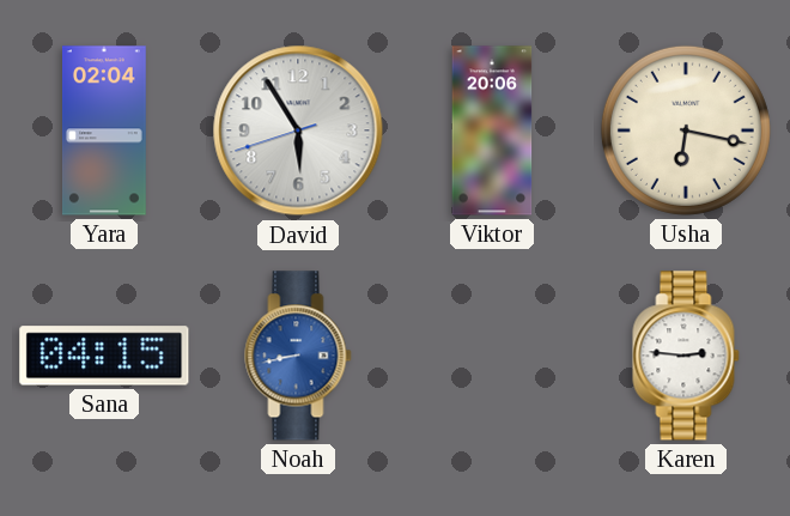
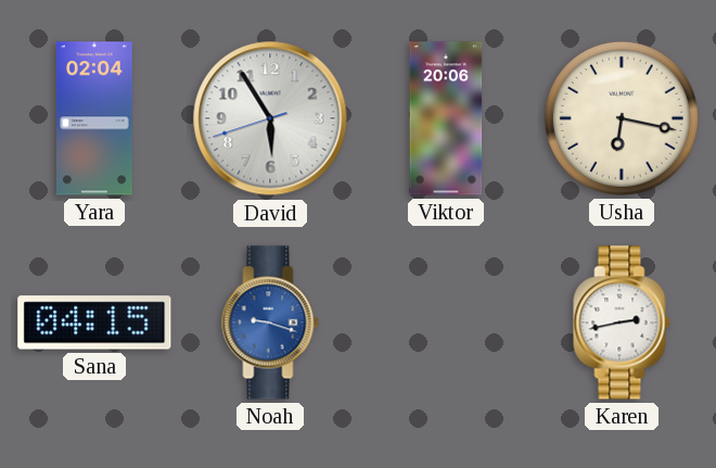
Noah: 8:43 -> 9:18 (270, 322)
Karen: 2:46 -> 2:43 (622, 322)
